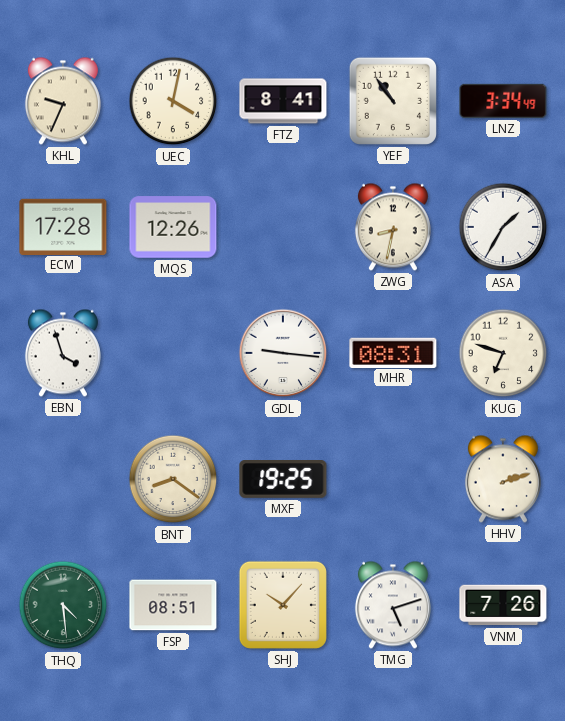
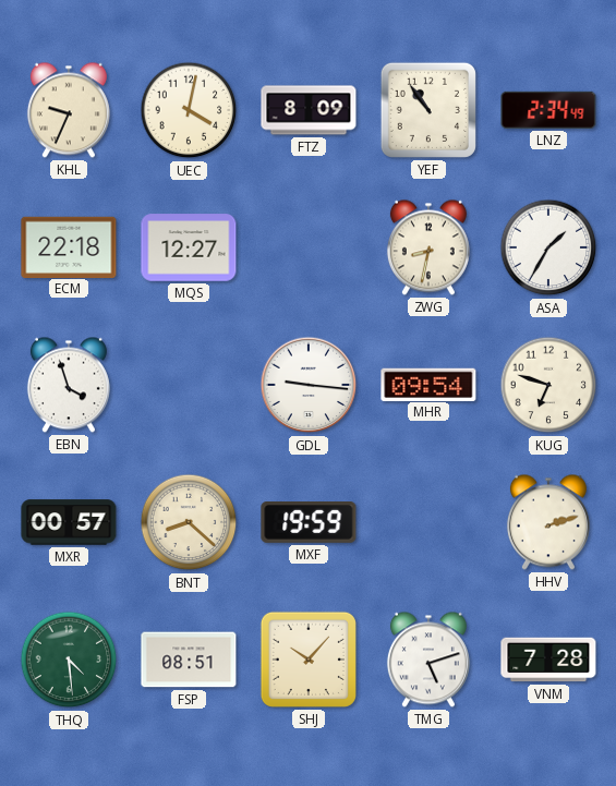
FTZ: 8:41 -> 8:09 (309, 110)
LNZ: 3:34 -> 2:34 (548, 110)
ECM: 17:28 -> 22:18 (69, 246)
MQS: 12:26 -> 12:27 (189, 247)
MHR: 08:31 -> 09:54 (428, 384)
MXR: none -> 00:57 (69, 522)
BNT: 8:21 -> 8:22 (189, 522)
MXF: 19:25 -> 19:59 (309, 523)
VNM: 7:26 -> 7:28 (548, 660)
